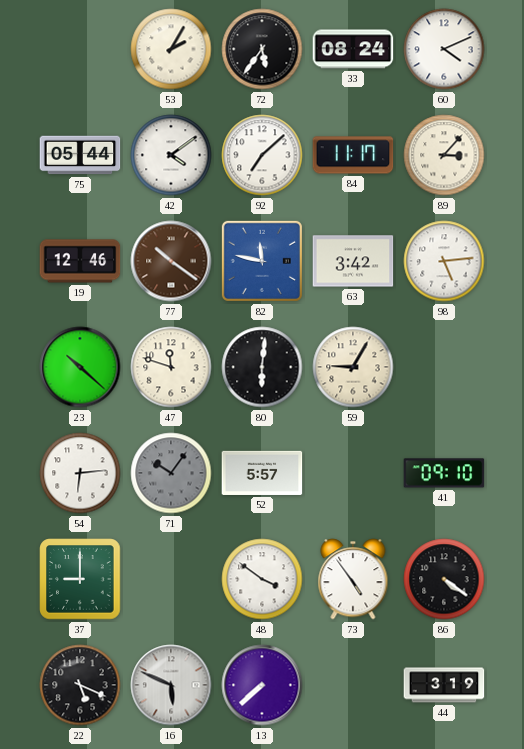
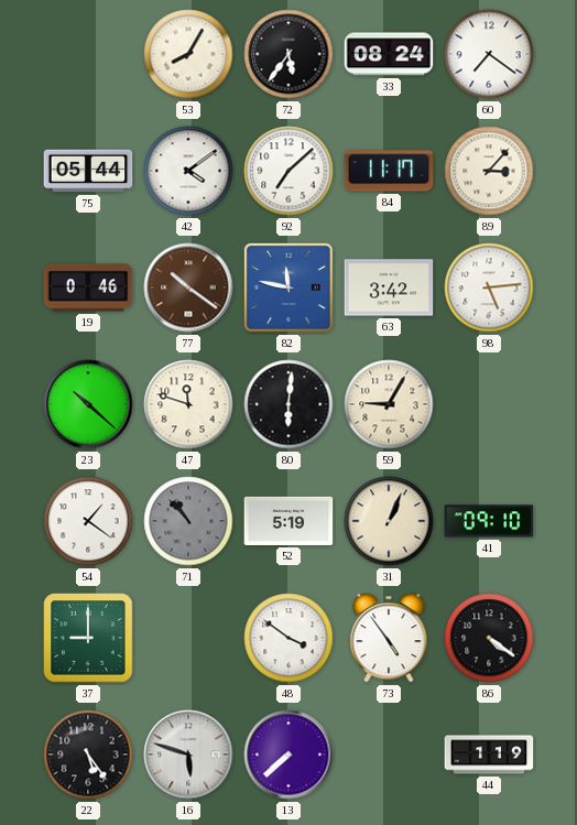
53: 2:05 -> 8:05 (188, 54)
60: 4:11 -> 7:21 (489, 54)
19: 12:46 -> 0:46 (88, 287)
54: 6:14 -> 1:21 (88, 521)
71: 10:06 -> 10:53 (188, 521)
52: 5:57 -> 5:19 (288, 521)
31: none -> 1:04 (389, 521)
22: 5:19 -> 5:24 (88, 755)
16: 5:49 -> 5:48 (188, 755)
44: 3:19 -> 1:19 (489, 755)
